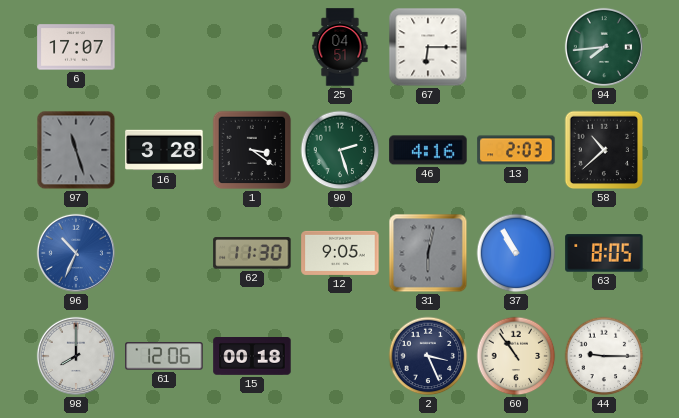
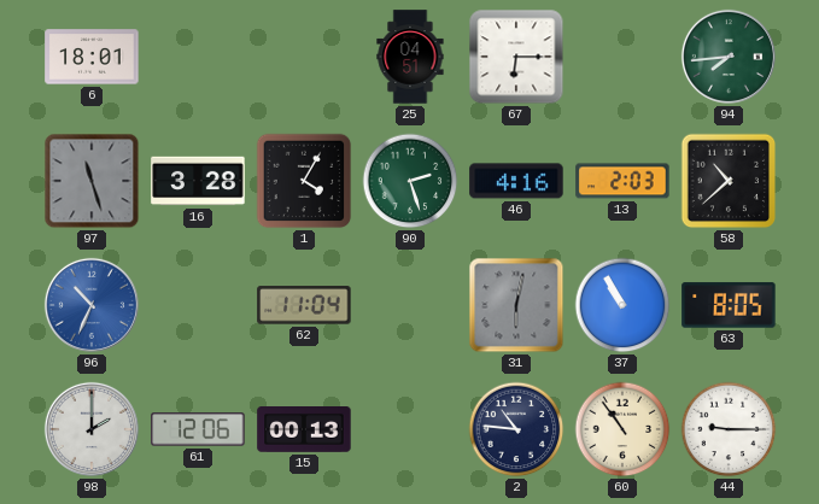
6: 17:07 -> 18:01 (92, 57)
1: 3:21 -> 4:05 (304, 181)
62: 11:30 -> 11:04 (304, 305)
12: 9:05 -> none (340, 253)
98: 8:00 -> 2:00 (92, 429)
15: 00:18 -> 00:13 (304, 430)
2: 3:26 -> 10:46 (516, 429)
